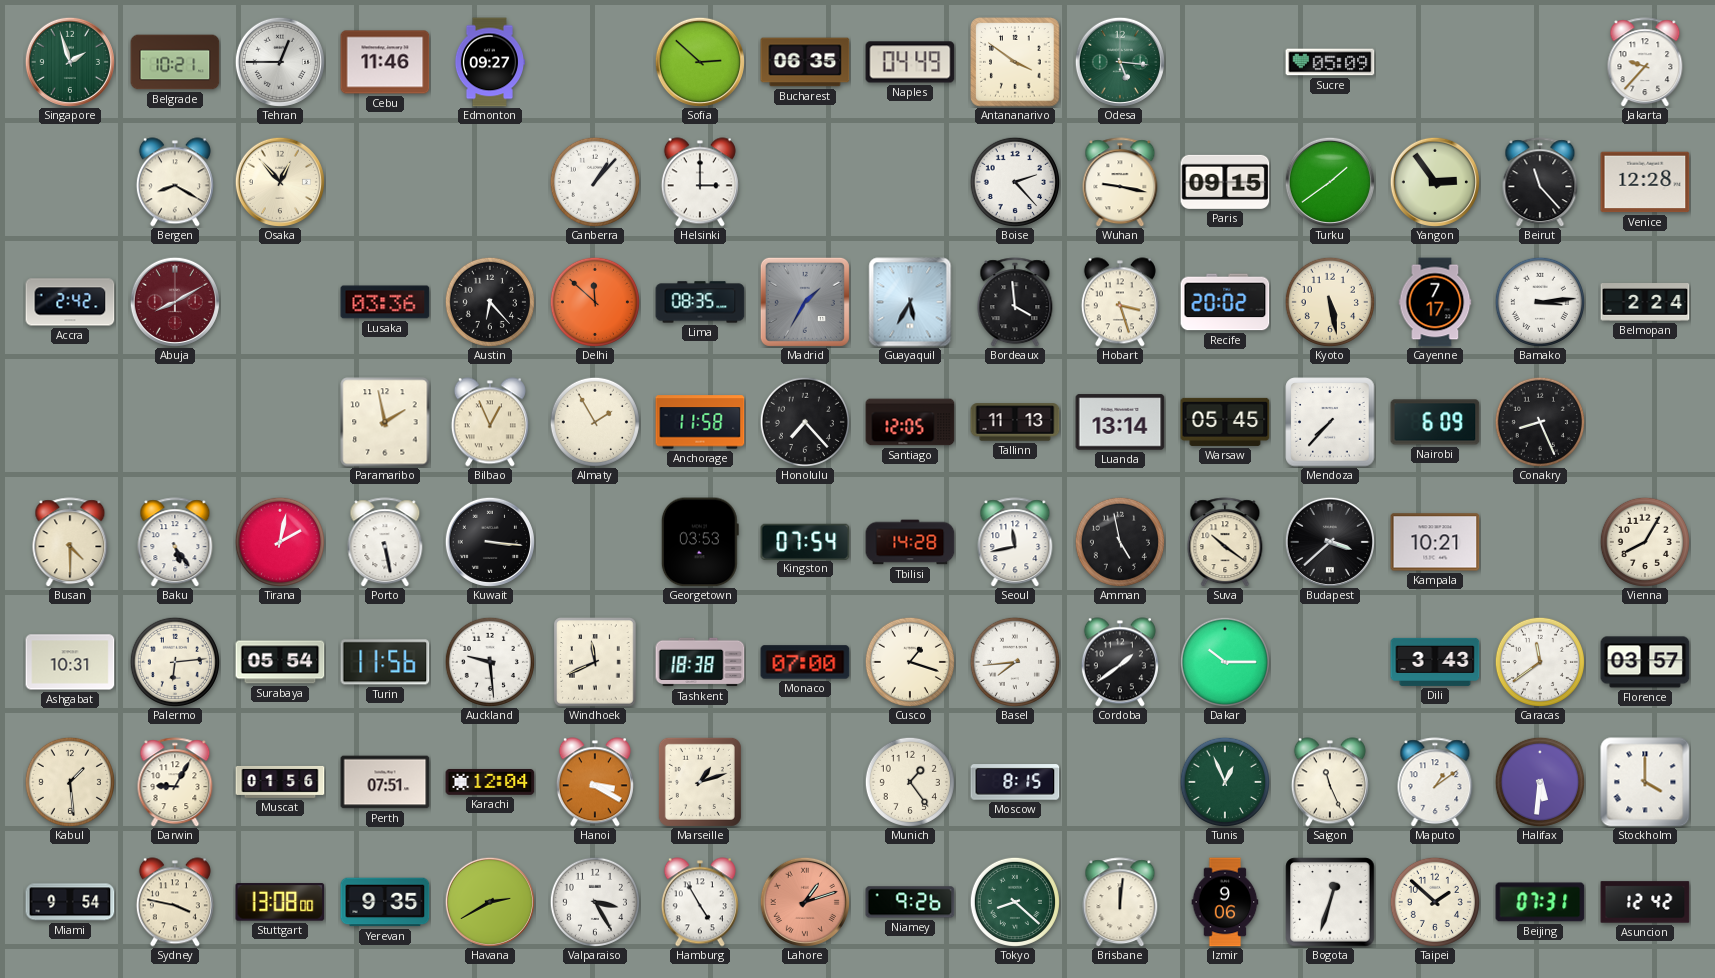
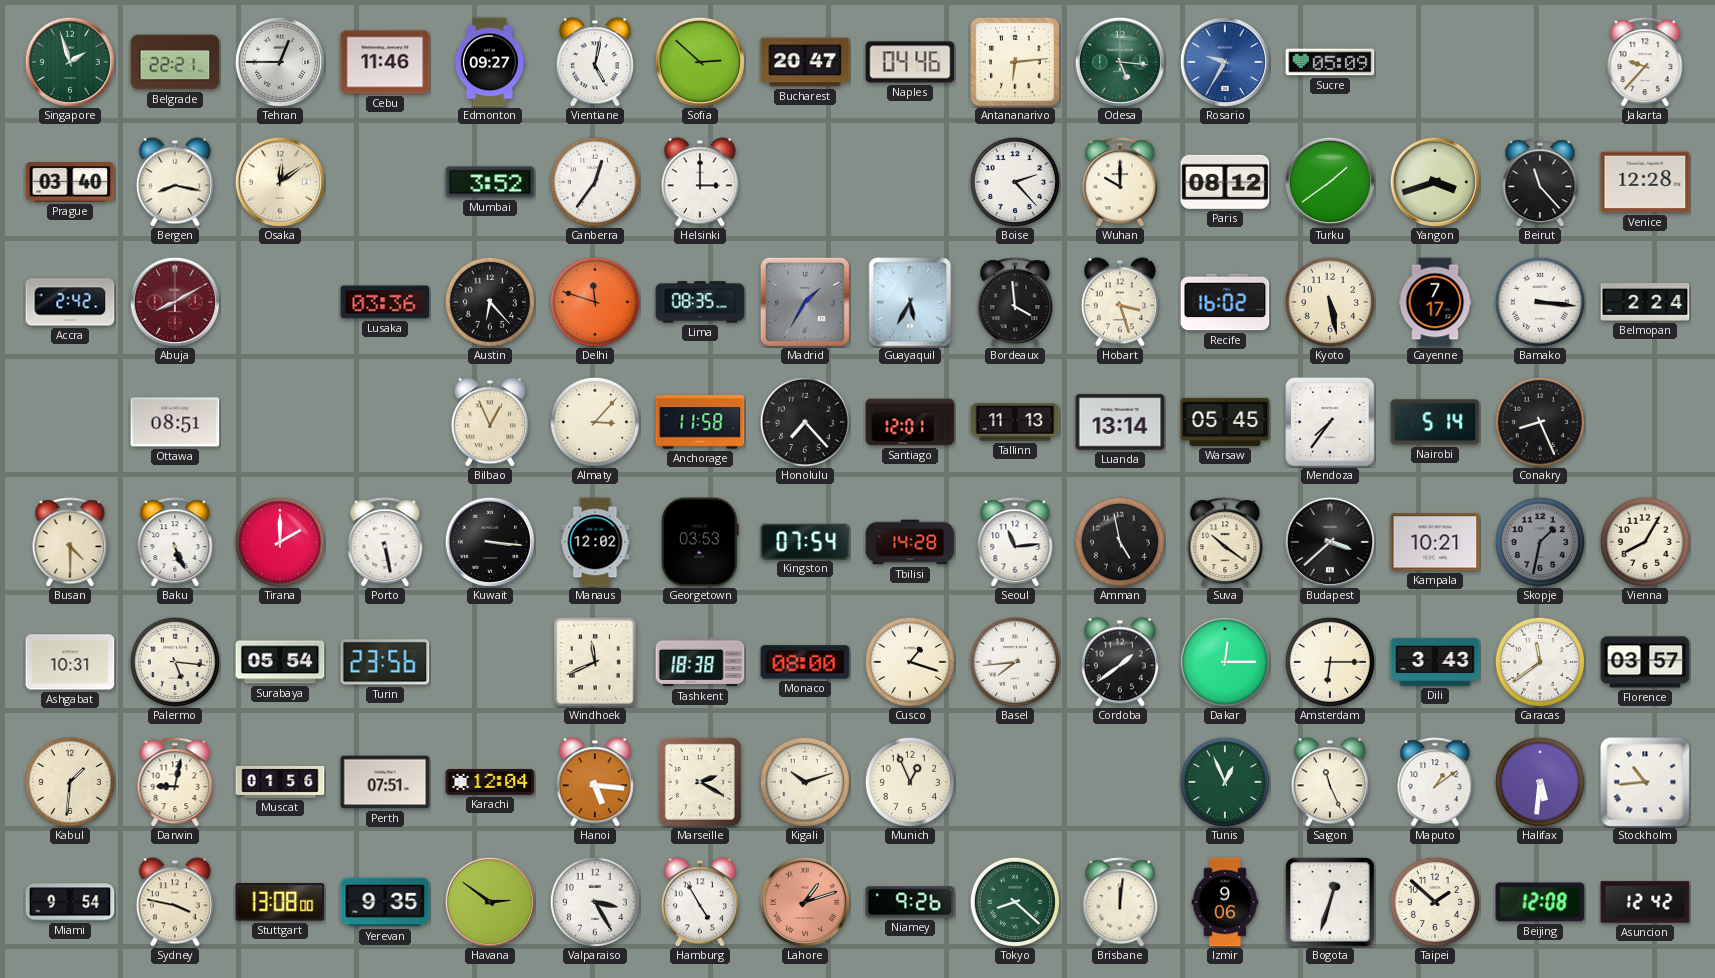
Belgrade: 10:21 -> 22:21 (175, 62)
Vientiane: none -> 5:02 (595, 62)
Bucharest: 06:35 -> 20:47 (805, 62)
Naples: 04:49 -> 04:46 (910, 62)
Antananarivo: 3:51 -> 6:14 (1015, 62)
Rosario: none -> 9:35 (1225, 62)
Prague: none -> 03:40 (70, 182)
Bergen: 8:20 -> 8:17 (175, 182)
Osaka: 12:53 -> 12:09 (280, 182)
Mumbai: none -> 3:52 (490, 182)
Canberra: 1:07 -> 12:36 (595, 182)
Wuhan: 9:17 -> 10:00 (1120, 182)
Paris: 09:15 -> 08:12 (1225, 182)
Yangon: 2:54 -> 3:42 (1435, 182)
Delhi: 11:52 -> 11:48 (595, 302)
Recife: 20:02 -> 16:02 (1225, 302)
Bamako: 3:14 -> 3:16 (1540, 302)
Ottawa: none -> 08:51 (175, 422)
Paramaribo: 1:58 -> none (385, 422)
Almaty: 1:55 -> 3:07 (595, 422)
Santiago: 12:05 -> 12:01 (910, 422)
Mendoza: 7:37 -> 7:36 (1330, 422)
Nairobi: 6:09 -> 5:14 (1435, 422)
Baku: 5:24 -> 5:26 (175, 542)
Tirana: 2:02 -> 2:00 (280, 542)
Manaus: none -> 12:02 (595, 542)
Seoul: 11:43 -> 11:14 (1015, 542)
Skopje: none -> 1:32 (1540, 542)
Palermo: 6:14 -> 5:16 (175, 662)
Turin: 11:56 -> 23:56 (385, 662)
Auckland: 9:29 -> none (490, 662)
Monaco: 07:00 -> 08:00 (805, 662)
Dakar: 10:15 -> 12:15 (1225, 662)
Amsterdam: none -> 6:15 (1330, 662)
Kabul: 1:29 -> 1:31 (70, 782)
Darwin: 9:05 -> 9:02 (175, 782)
Hanoi: 3:20 -> 5:16 (595, 782)
Marseille: 1:12 -> 2:20 (700, 782)
Kigali: none -> 10:12 (805, 782)
Munich: 1:24 -> 12:56 (910, 782)
Moscow: 8:15 -> none (1015, 782)
Stockholm: 4:00 -> 10:44 (1645, 782)
Havana: 2:40 -> 2:51 (490, 902)
Beijing: 07:31 -> 12:08 (1540, 902)
